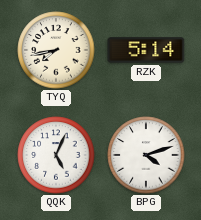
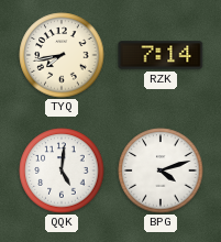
RZK: 5:14 -> 7:14 (161, 55)
QQK: 5:04 -> 5:01 (62, 170)
